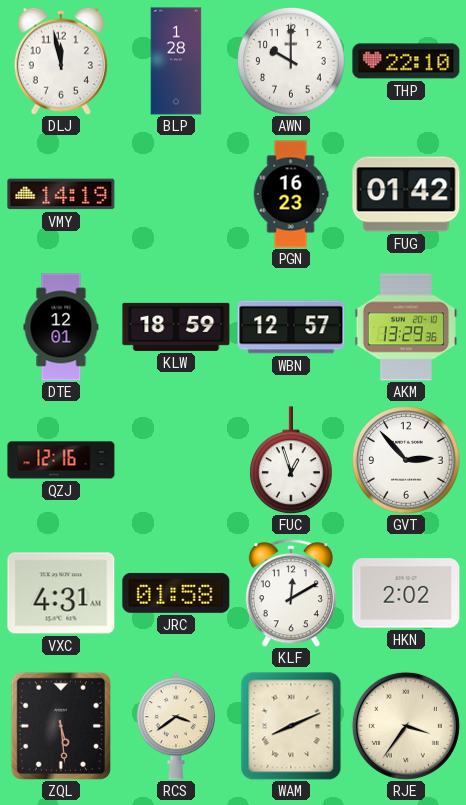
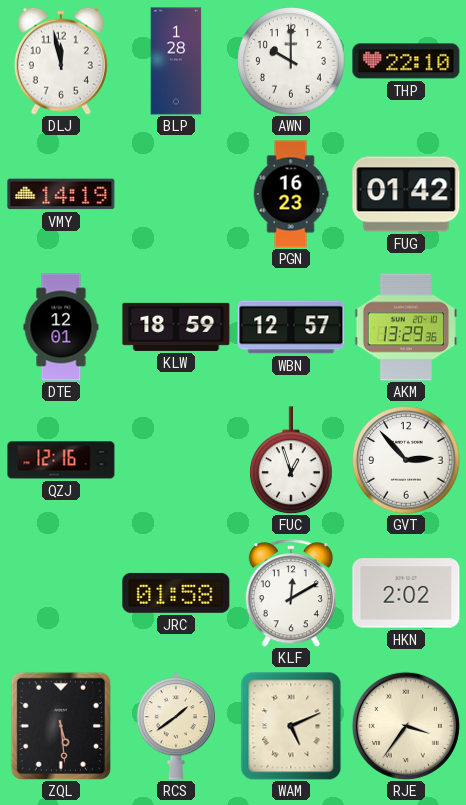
VXC: 4:31 -> none (61, 593)
RCS: 3:39 -> 1:39 (175, 726)
WAM: 8:11 -> 5:11 (291, 726)
